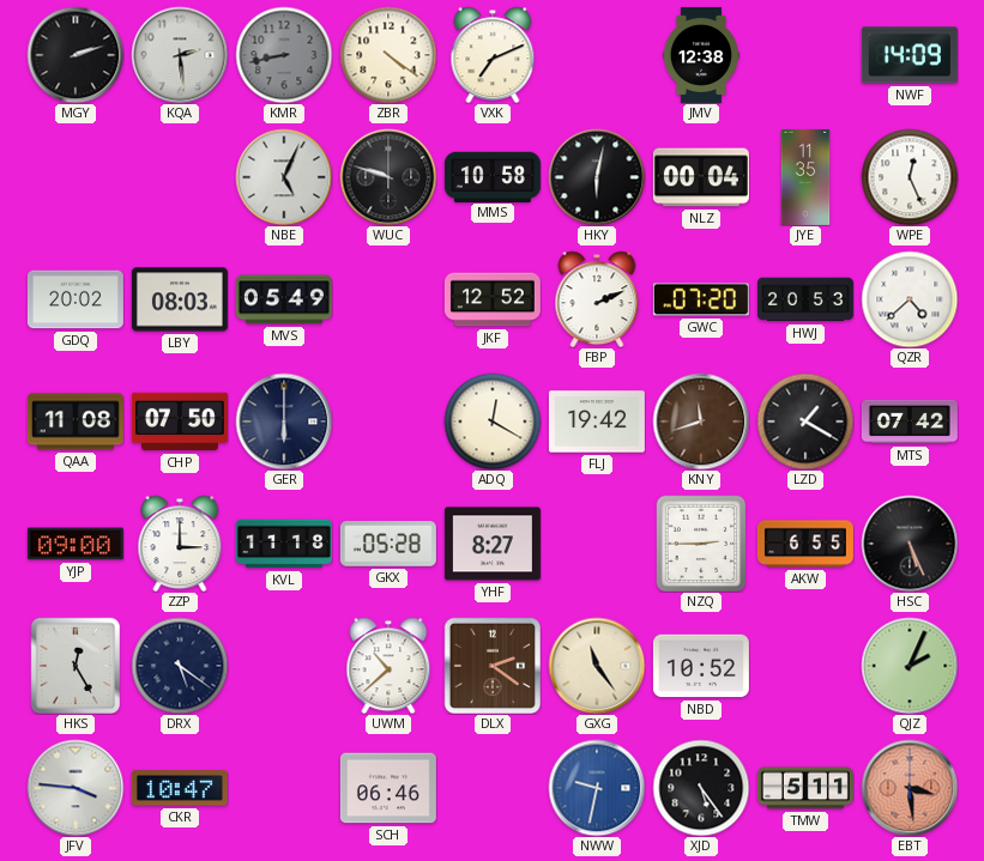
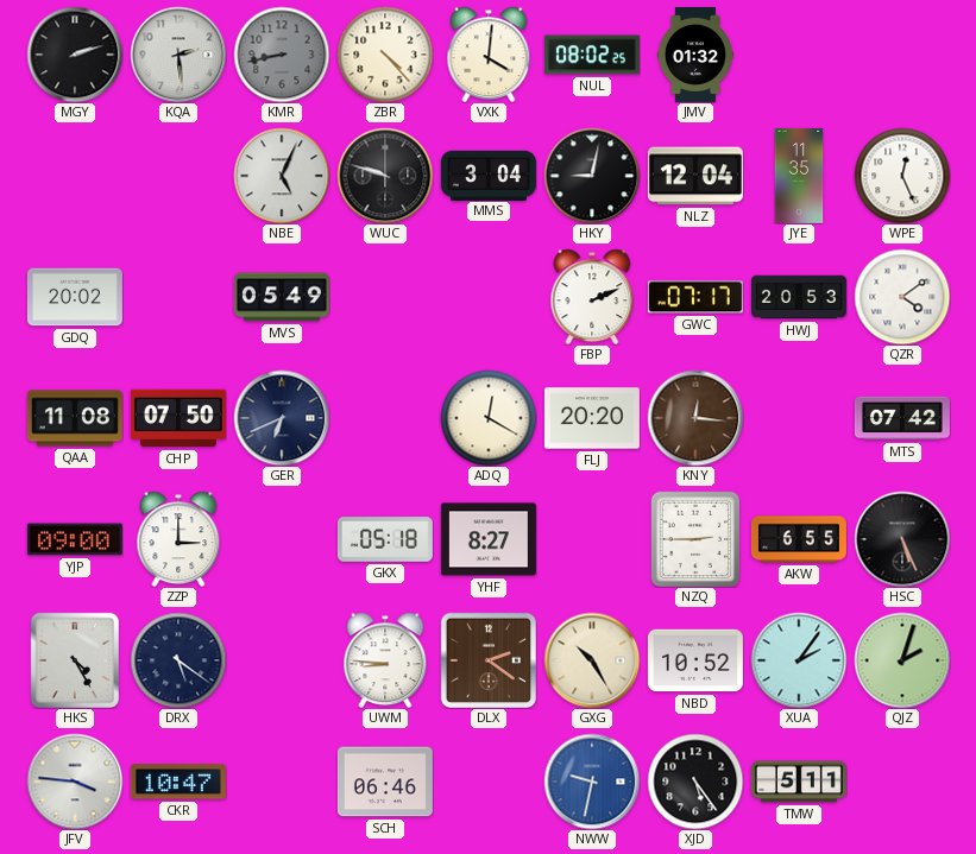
ZBR: 4:21 -> 4:23 (385, 55)
VXK: 7:11 -> 4:01 (489, 55)
NUL: none -> 08:02 (592, 55)
JMV: 12:38 -> 01:32 (695, 55)
NWF: 14:09 -> none (910, 55)
MMS: 10:58 -> 3:04 (489, 175)
HKY: 6:02 -> 9:02 (592, 176)
NLZ: 00:04 -> 12:04 (695, 176)
LBY: 08:03 -> none (180, 299)
JKF: 12:52 -> none (493, 299)
GWC: 07:20 -> 07:17 (695, 297)
QZR: 4:38 -> 4:09 (902, 297)
GER: 6:00 -> 6:41 (282, 418)
FLJ: 19:42 -> 20:20 (592, 418)
KNY: 11:42 -> 12:16 (695, 418)
LZD: 1:20 -> none (805, 422)
KVL: 11:18 -> none (284, 544)
GKX: 05:28 -> 05:18 (385, 539)
HKS: 12:25 -> 4:25 (75, 660)
UWM: 10:38 -> 8:46 (385, 660)
GXG: 11:24 -> 10:25 (592, 660)
XUA: none -> 2:06 (799, 660)
QJZ: 2:04 -> 2:03 (902, 660)
EBT: 3:29 -> none (910, 788)
